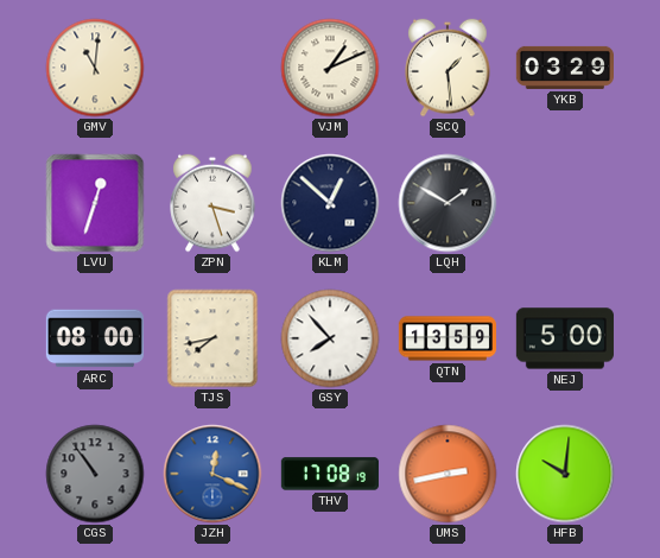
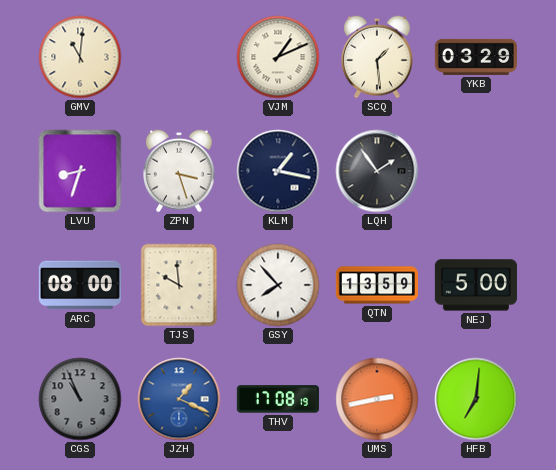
LVU: 12:33 -> 8:33 (80, 171)
KLM: 12:52 -> 1:17 (278, 171)
LQH: 1:50 -> 1:54 (377, 171)
TJS: 7:43 -> 9:59 (179, 285)
CGS: 10:54 -> 10:56 (80, 399)
JZH: 12:19 -> 1:19 (179, 399)
HFB: 10:01 -> 7:01 (476, 399)
